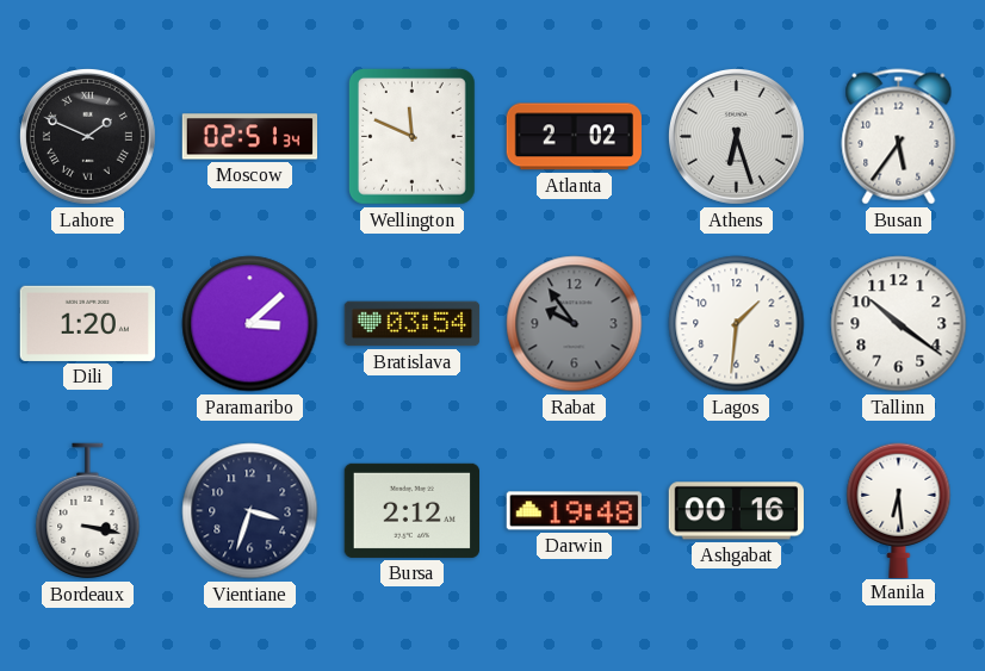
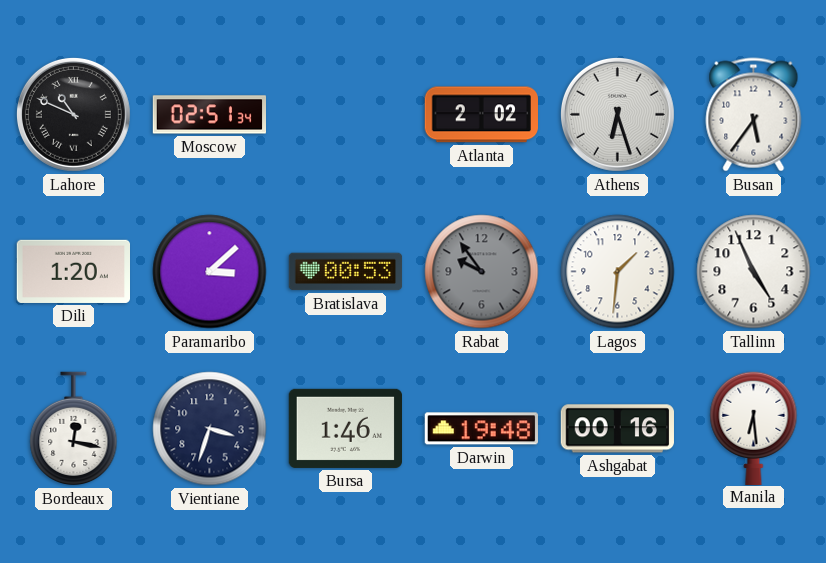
Lahore: 1:49 -> 10:49 (73, 114)
Wellington: 11:49 -> none (411, 137)
Bratislava: 03:54 -> 00:53 (346, 272)
Tallinn: 10:21 -> 4:56 (754, 272)
Bordeaux: 3:17 -> 12:17 (74, 429)
Bursa: 2:12 -> 1:46 (345, 428)
